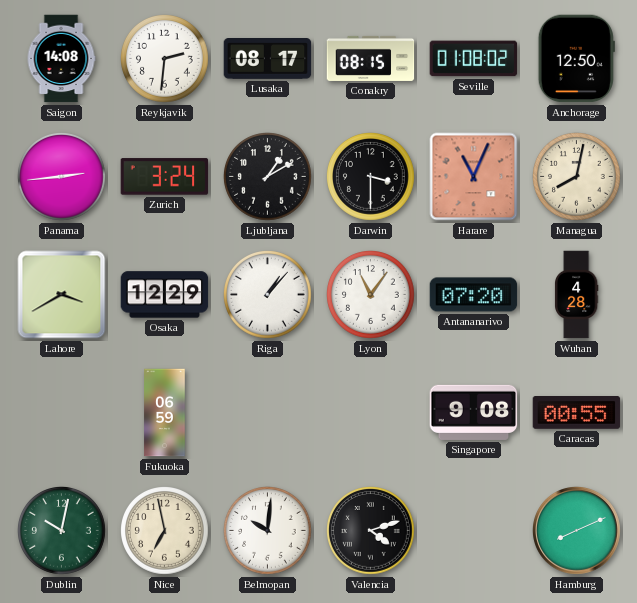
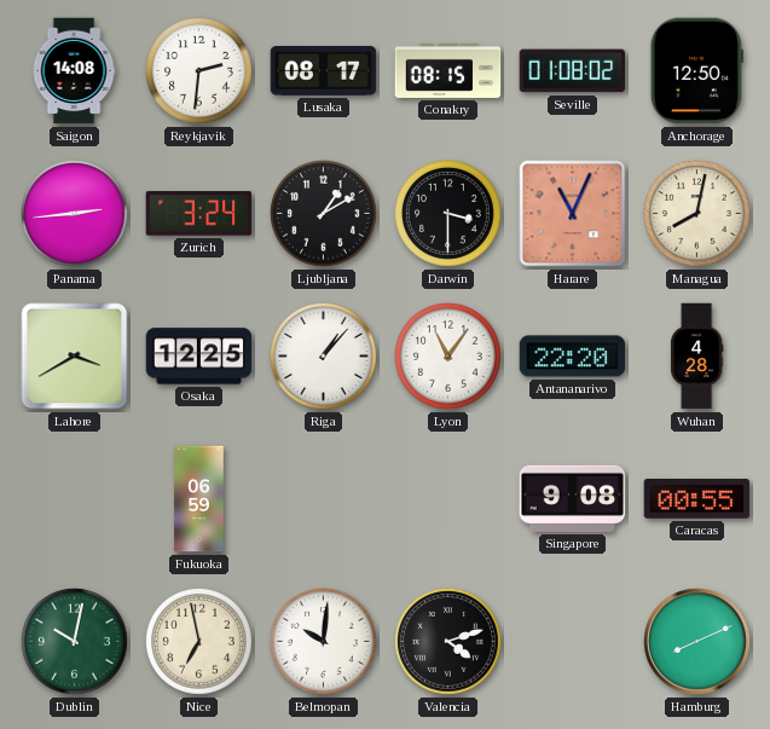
Osaka: 12:29 -> 12:25 (199, 357)
Antananarivo: 07:20 -> 22:20 (573, 357)
